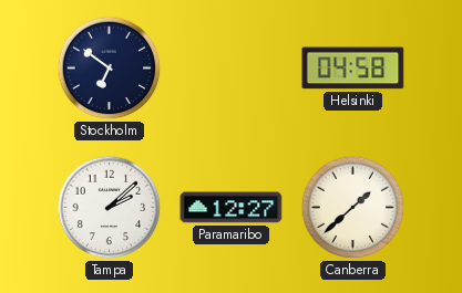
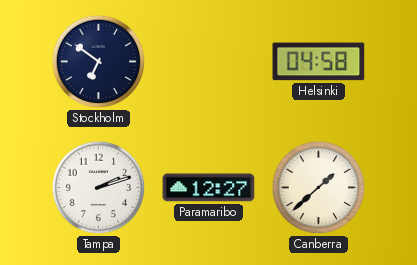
Tampa: 2:08 -> 2:12 (99, 188)
